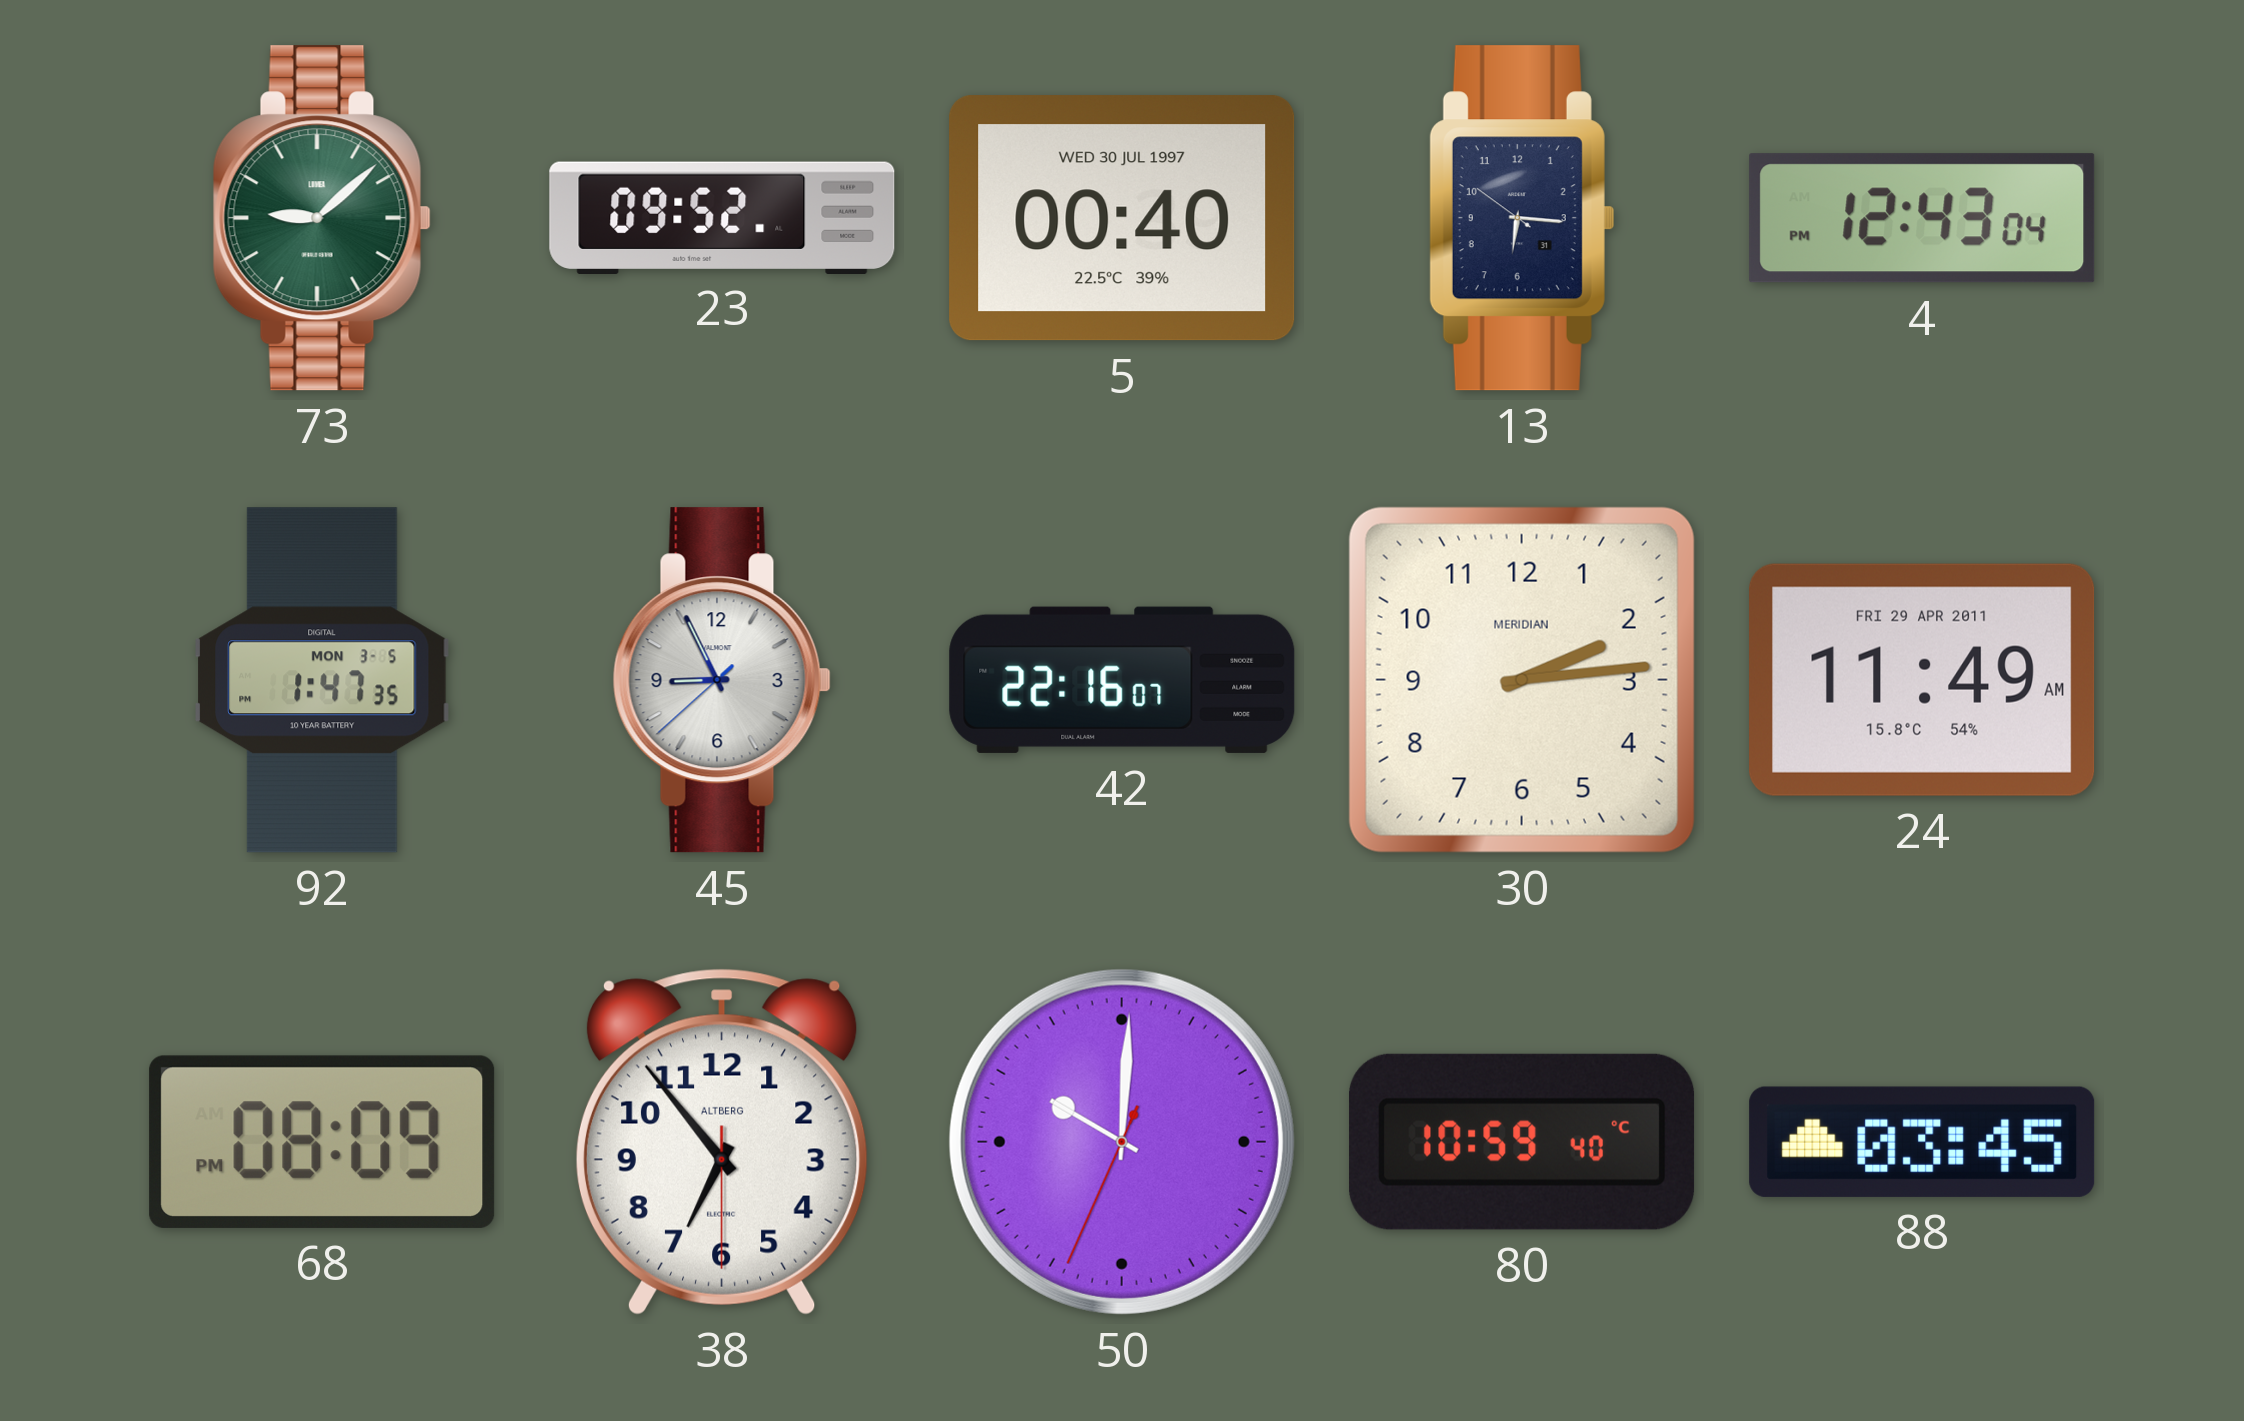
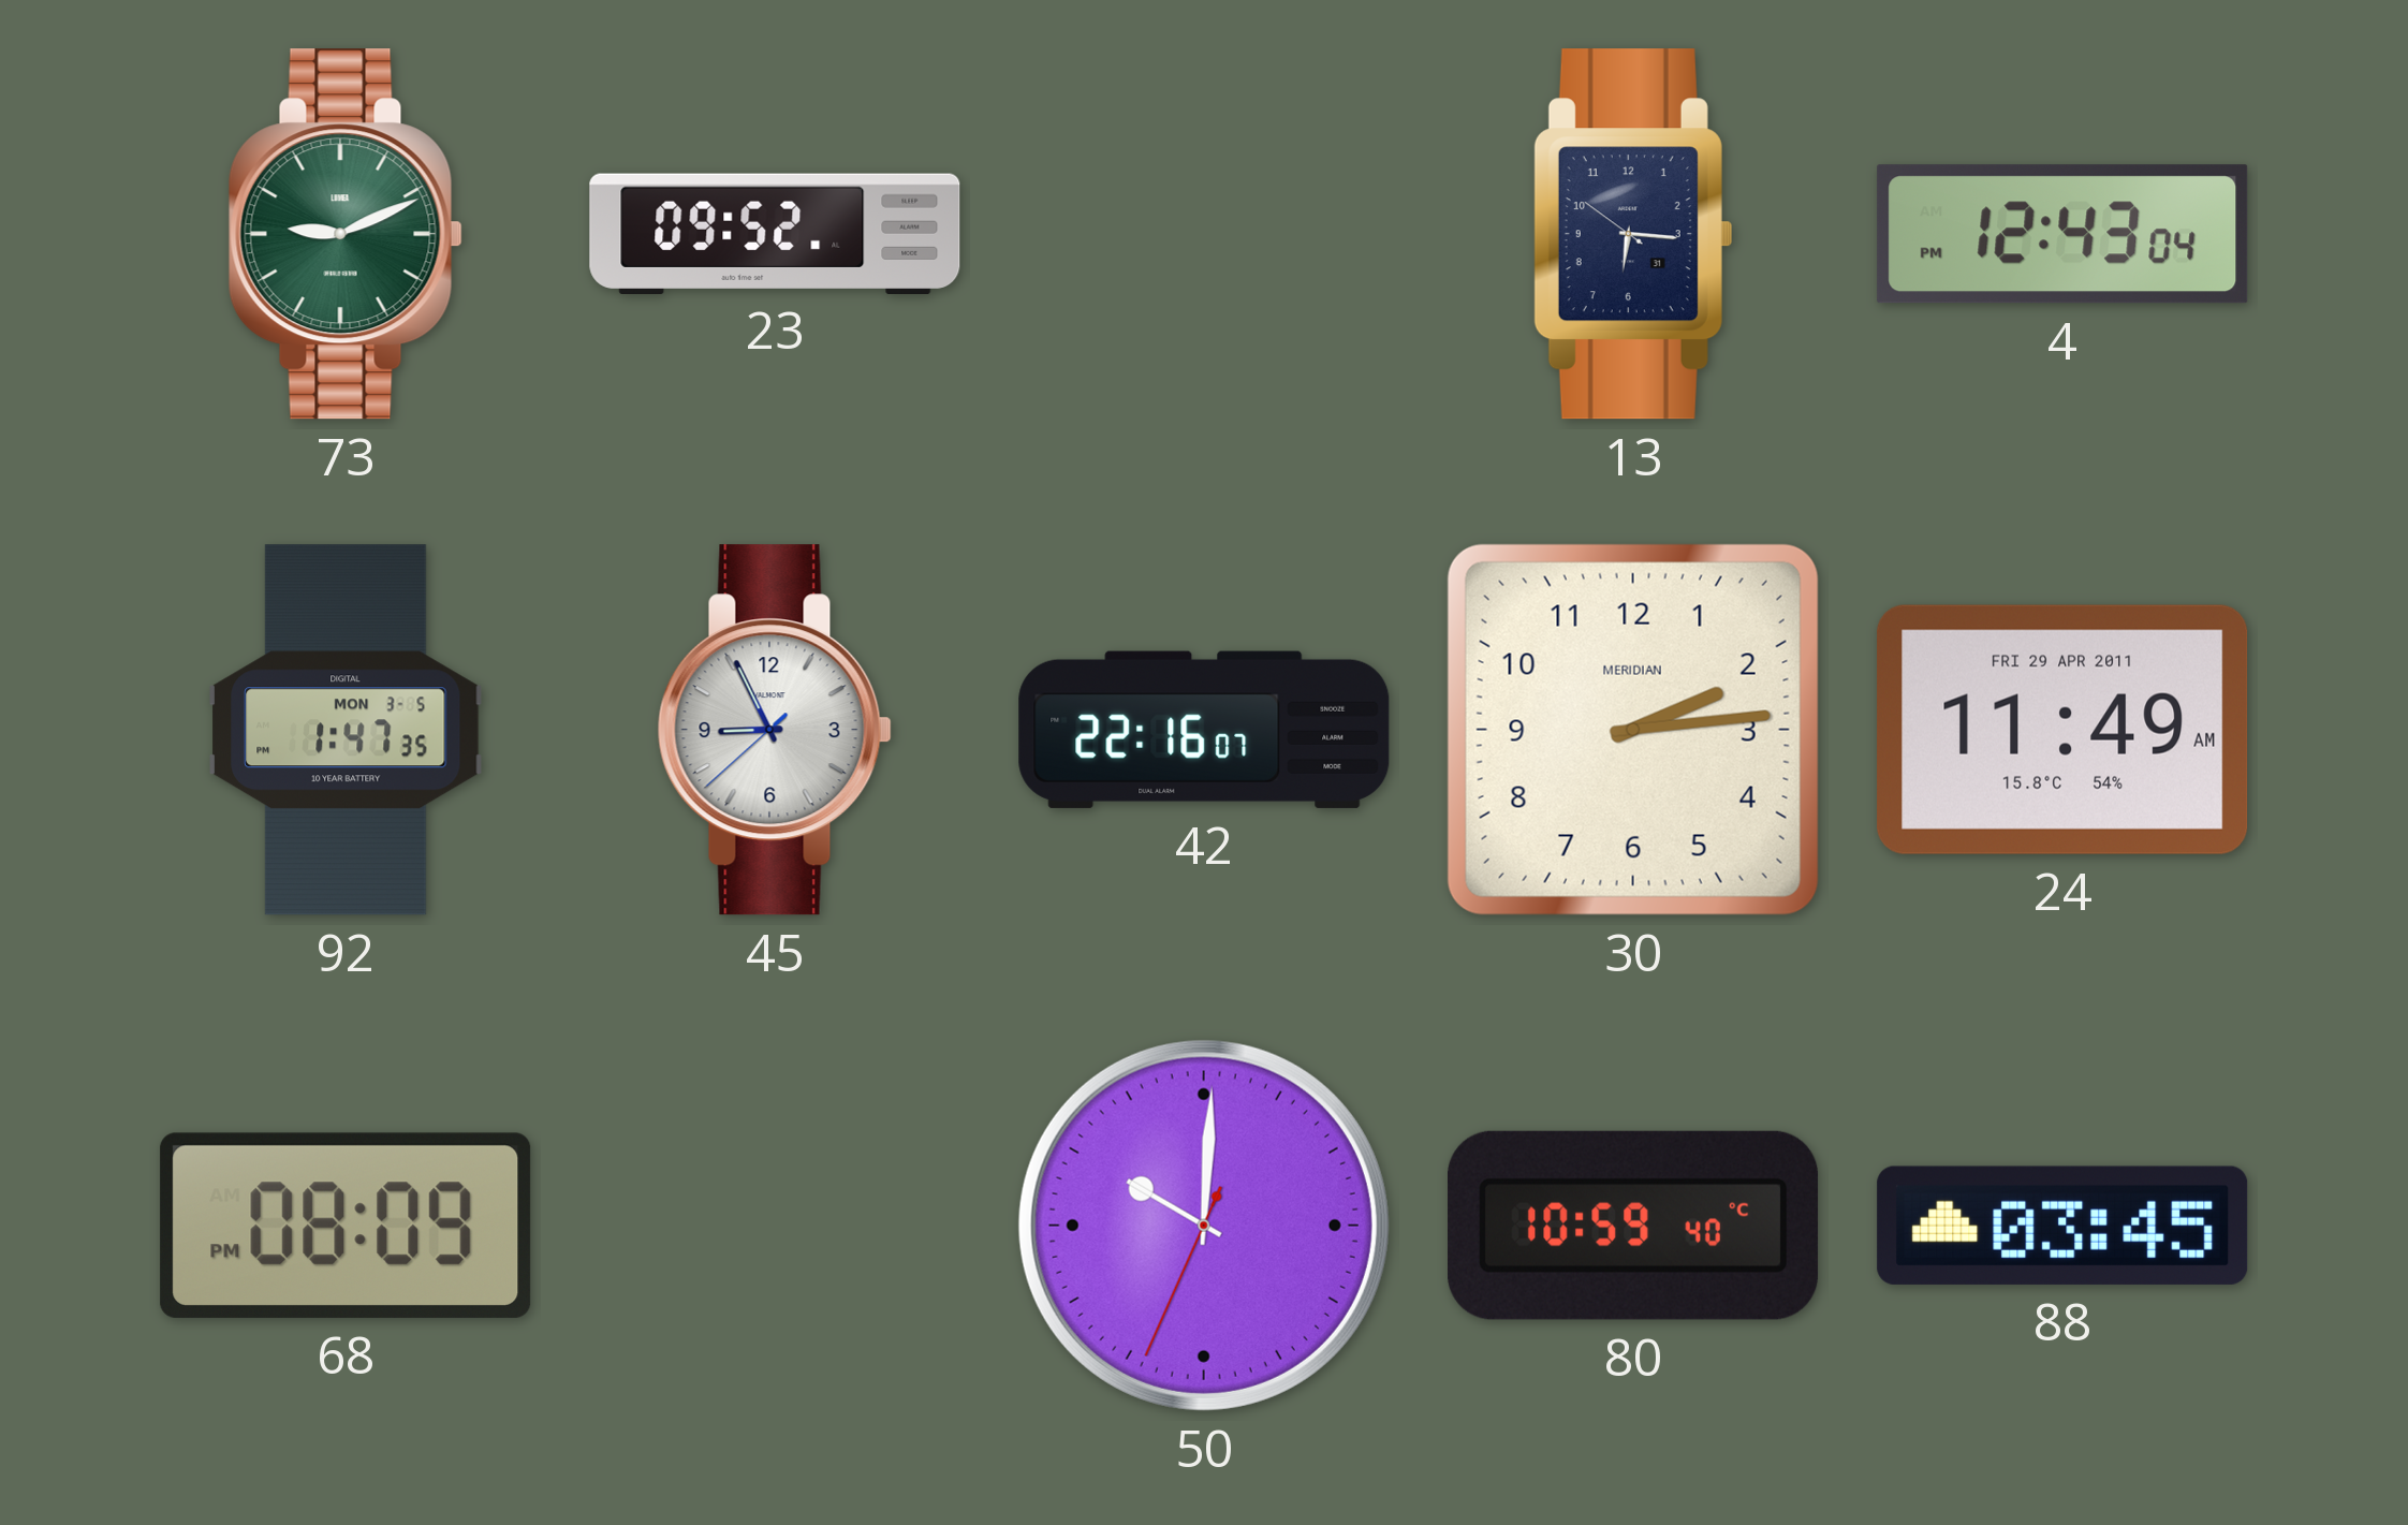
73: 9:08 -> 9:11 (346, 234)
5: 00:40 -> none (1122, 218)
38: 6:53 -> none (722, 1142)
